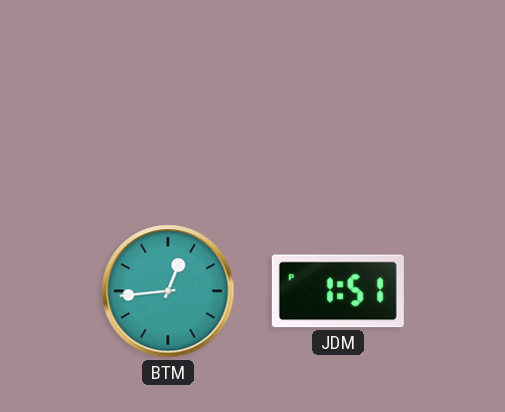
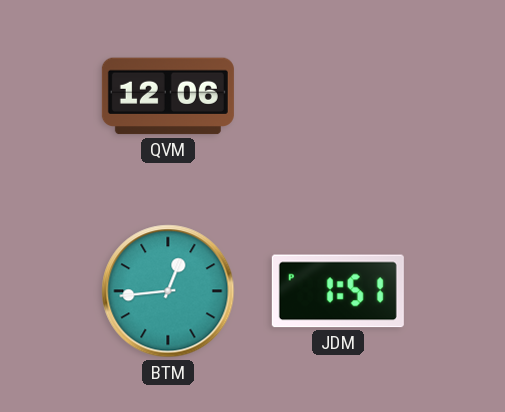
QVM: none -> 12:06 (168, 96)
